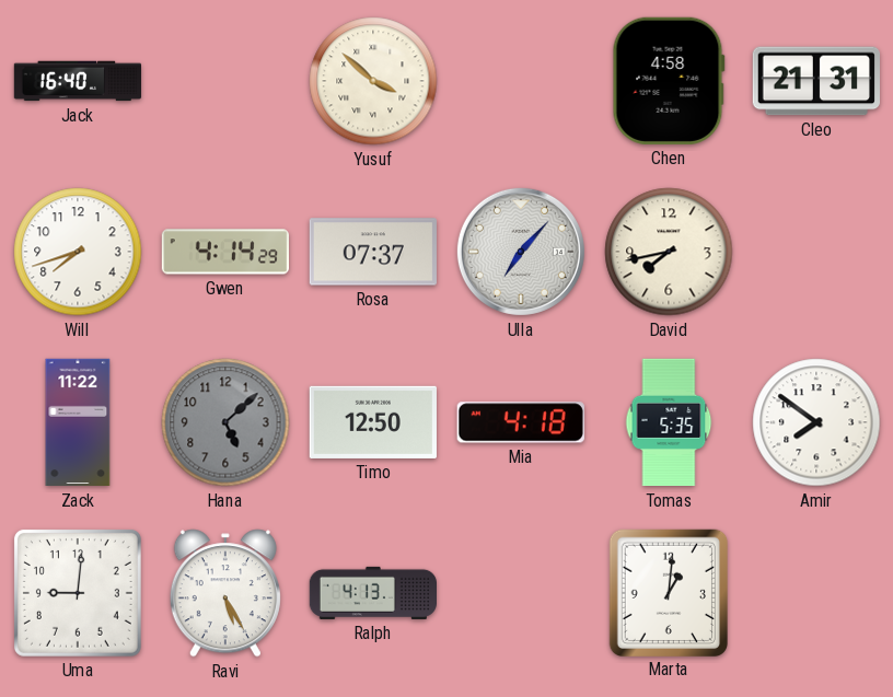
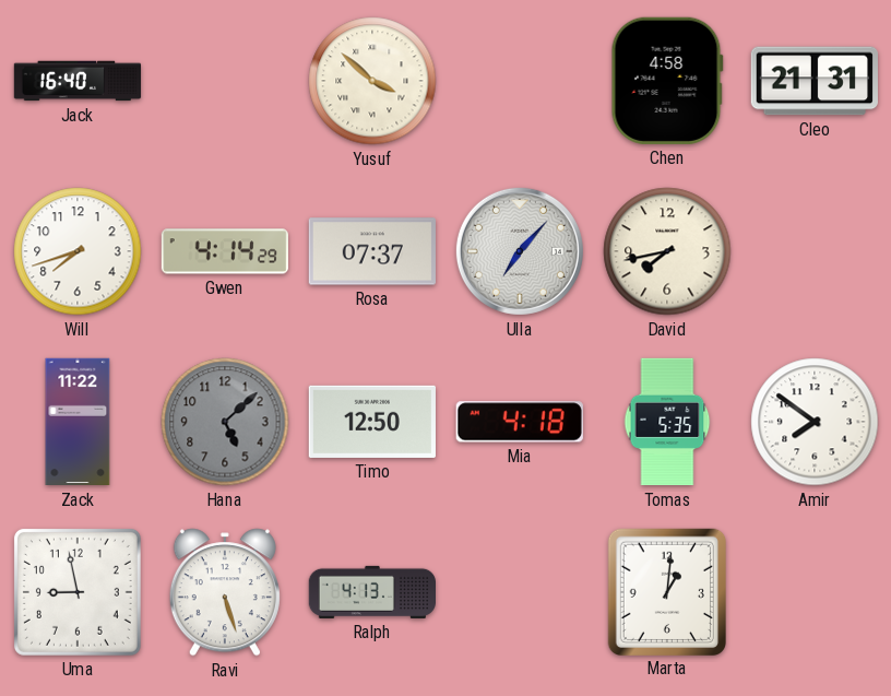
Uma: 9:01 -> 8:58 (78, 592)
Ravi: 5:25 -> 5:27 (225, 592)
